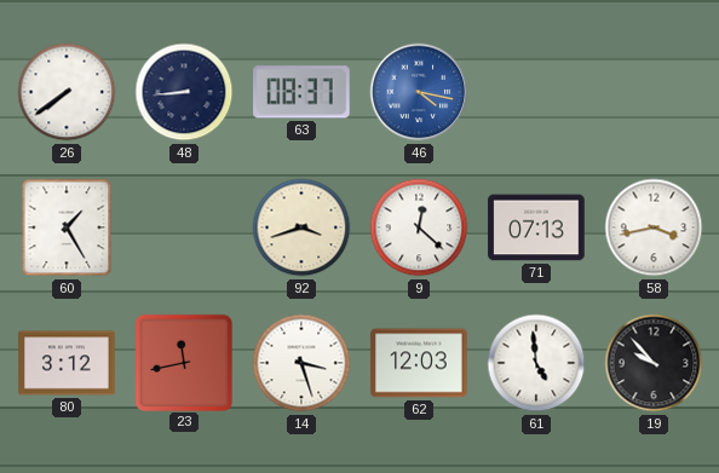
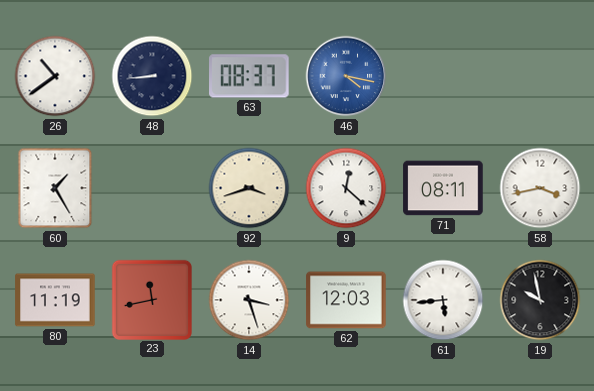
26: 7:39 -> 10:39 (55, 76)
71: 07:13 -> 08:11 (443, 188)
80: 3:12 -> 11:19 (55, 300)
61: 4:59 -> 5:44 (443, 300)
19: 9:53 -> 9:58 (540, 300)
